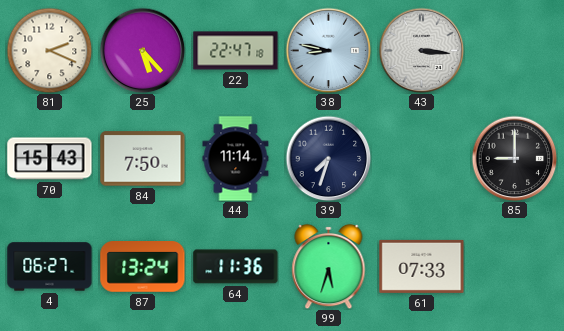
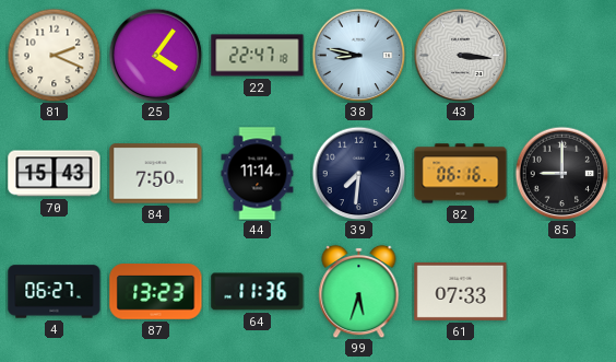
25: 5:23 -> 4:06 (155, 55)
39: 7:33 -> 7:31 (358, 173)
82: none -> 06:16 (461, 174)
87: 13:24 -> 13:23 (156, 292)
